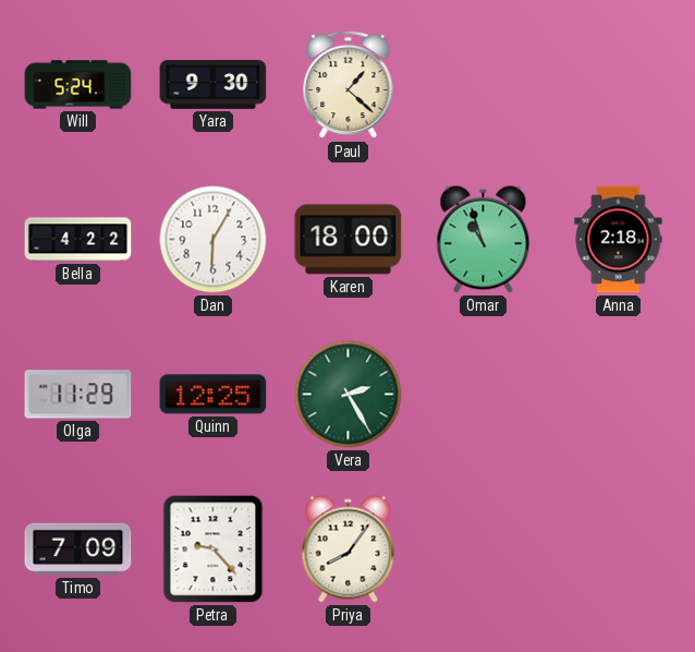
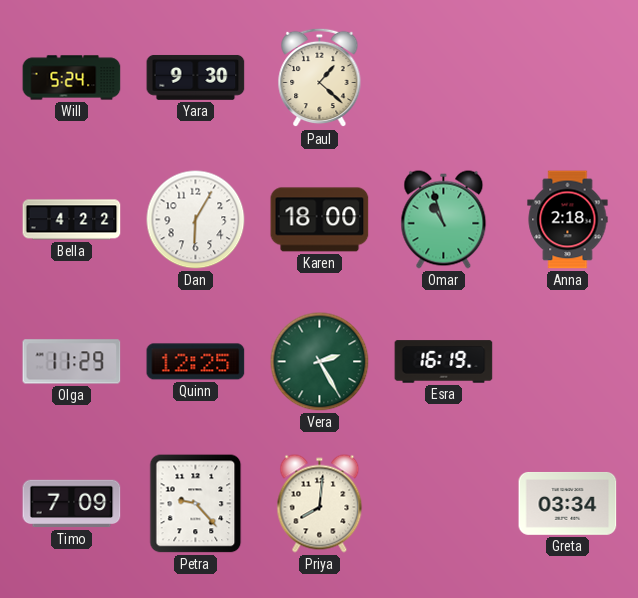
Esra: none -> 16:19 (444, 362)
Priya: 8:06 -> 8:01 (320, 504)
Greta: none -> 03:34 (568, 503)
